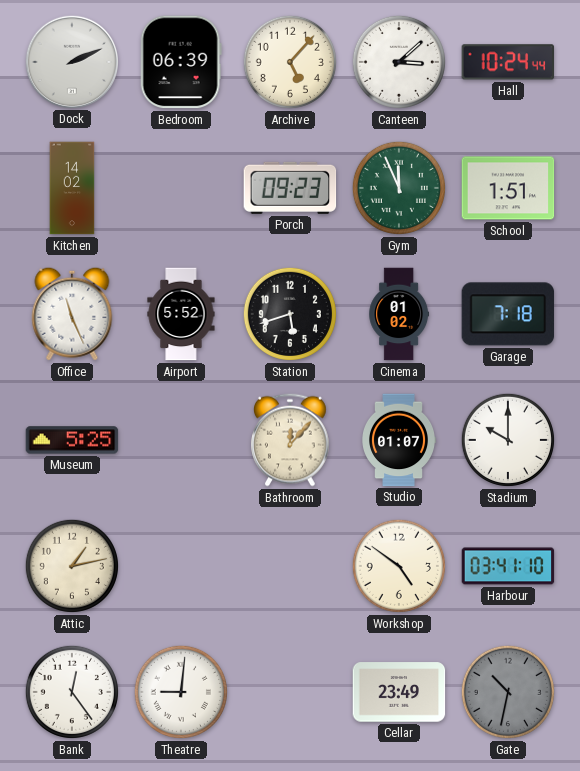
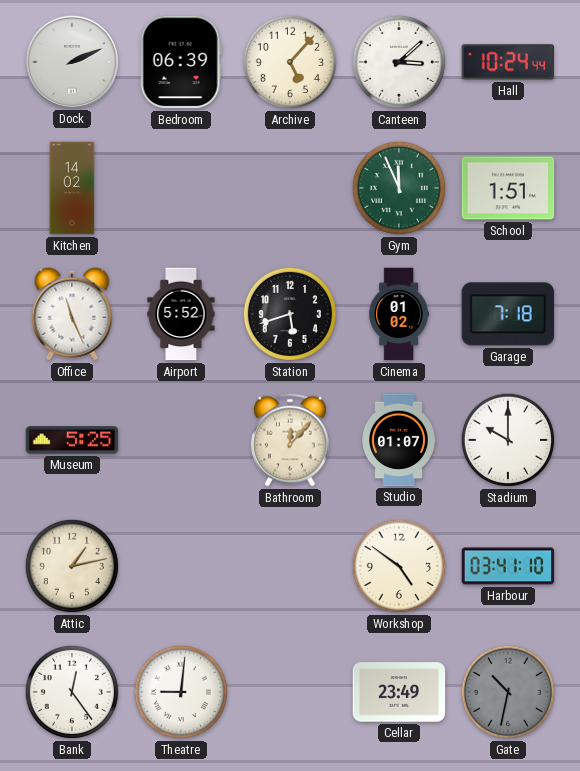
Porch: 09:23 -> none (290, 188)
